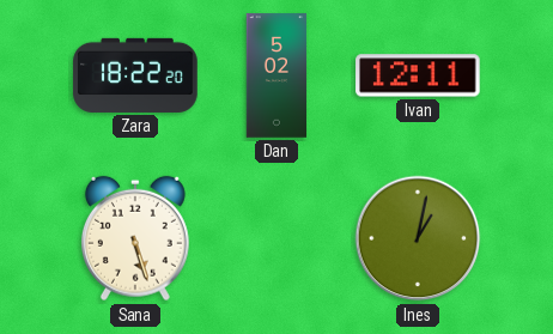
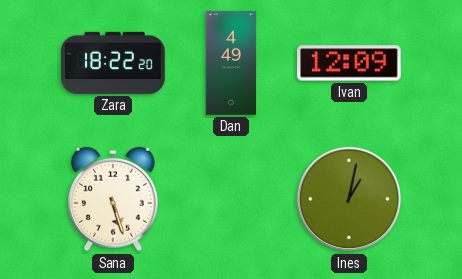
Dan: 5:02 -> 4:49 (231, 63)
Ivan: 12:11 -> 12:09 (349, 63)
